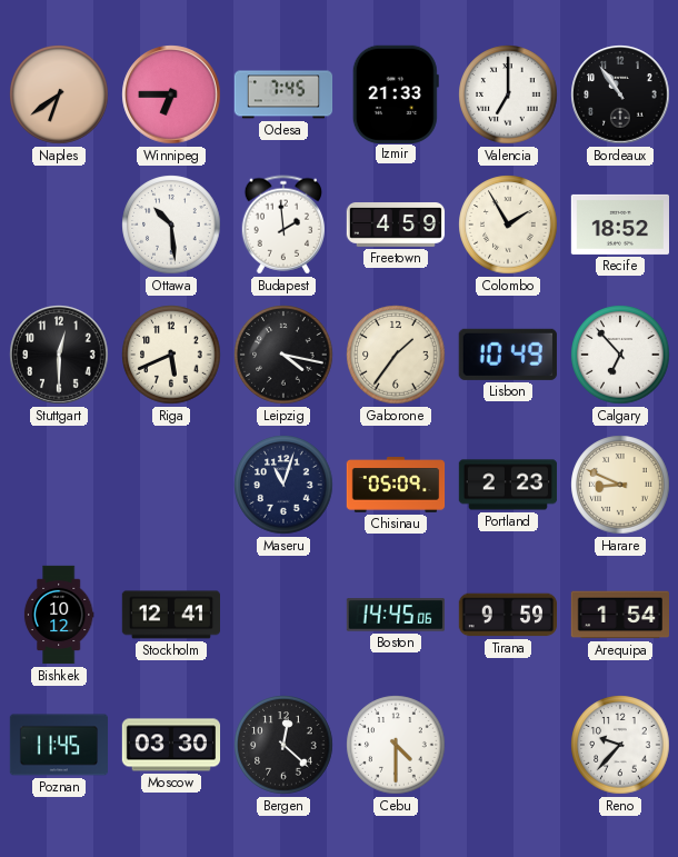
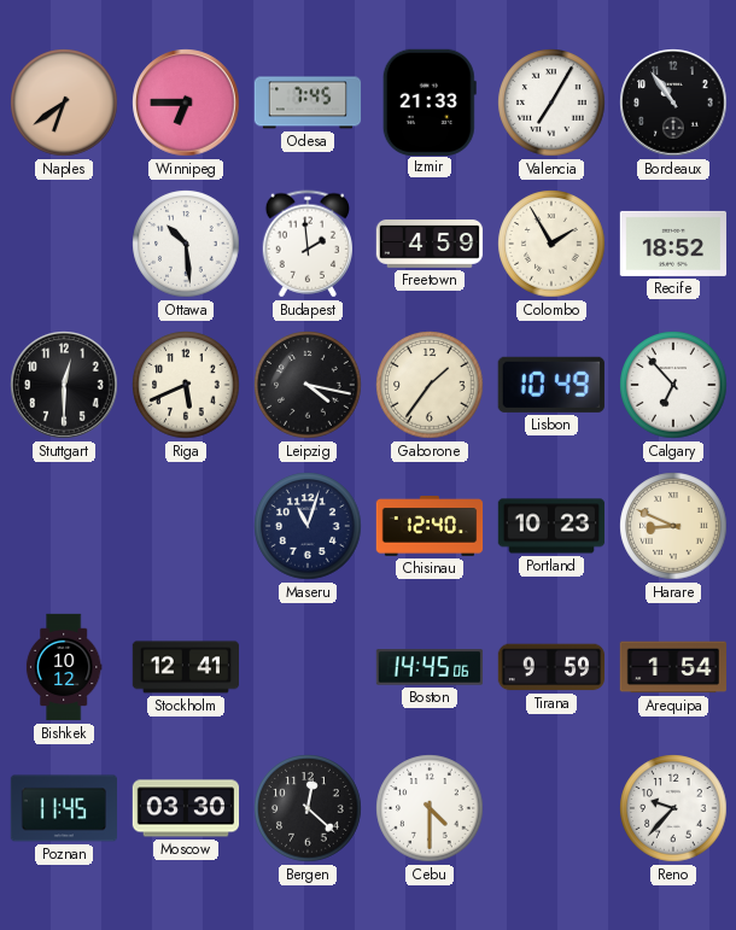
Valencia: 7:00 -> 7:05 (551, 103)
Chisinau: 05:09 -> 12:40 (430, 526)
Portland: 2:23 -> 10:23 (551, 526)
